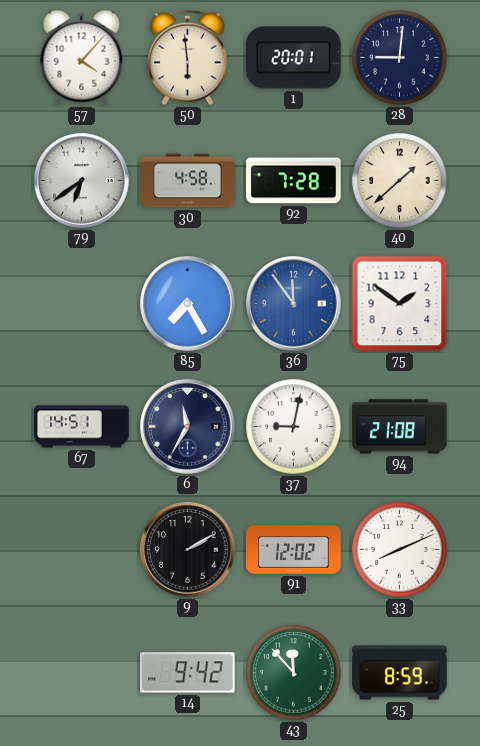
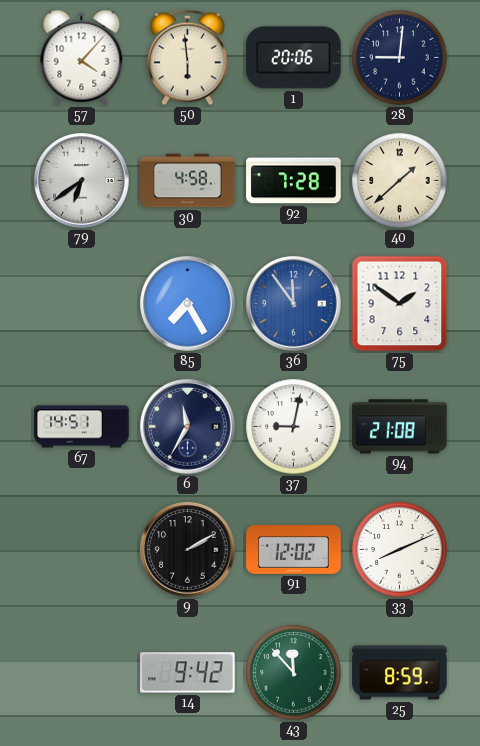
1: 20:01 -> 20:06 (294, 58)
